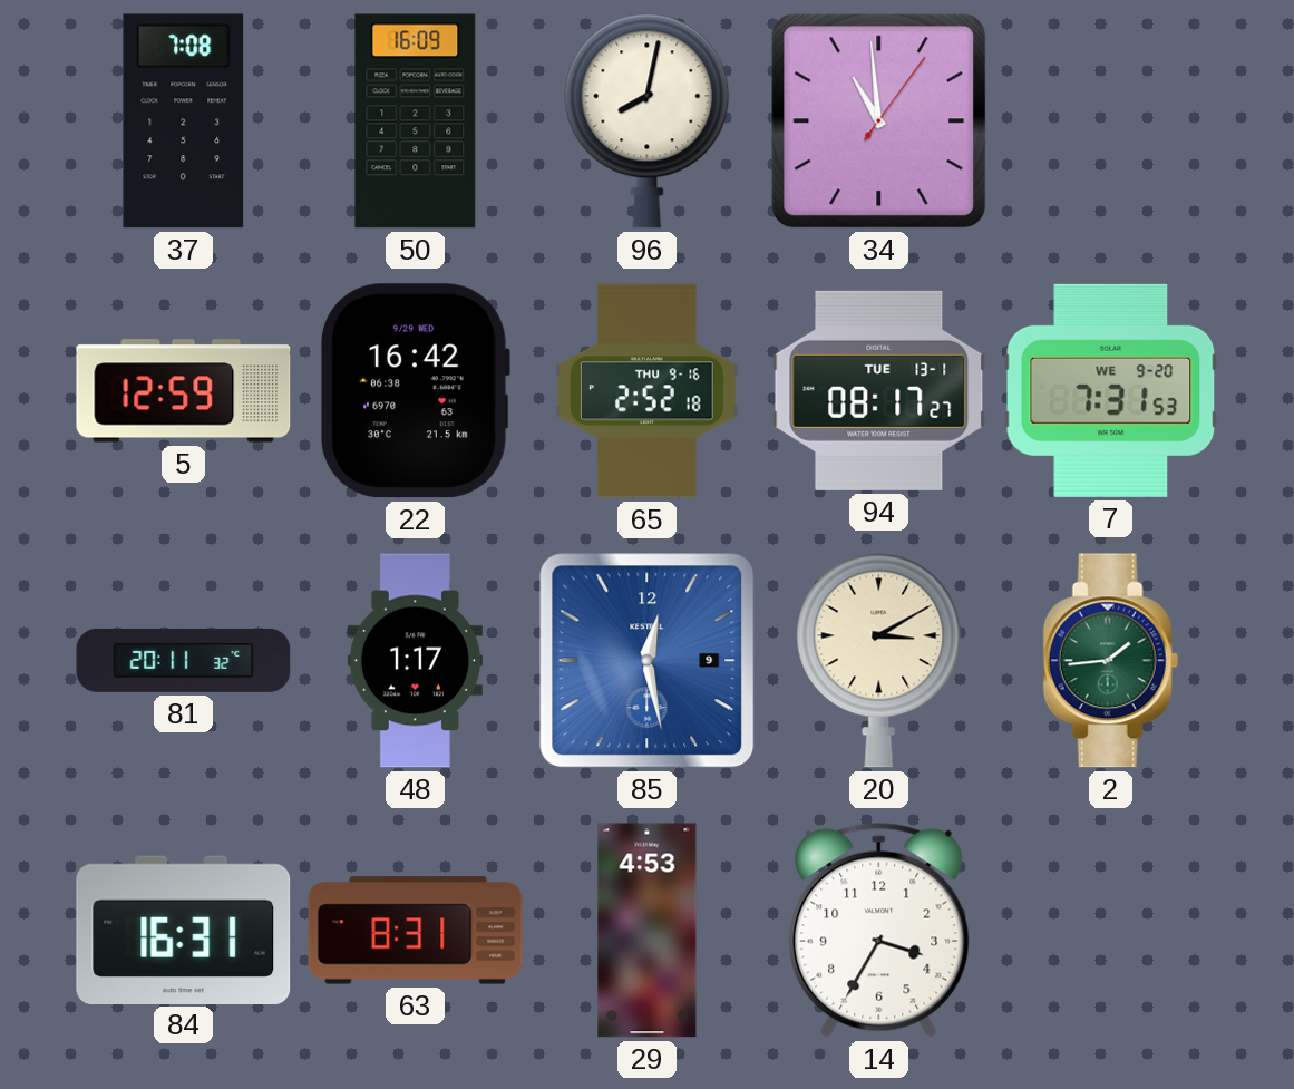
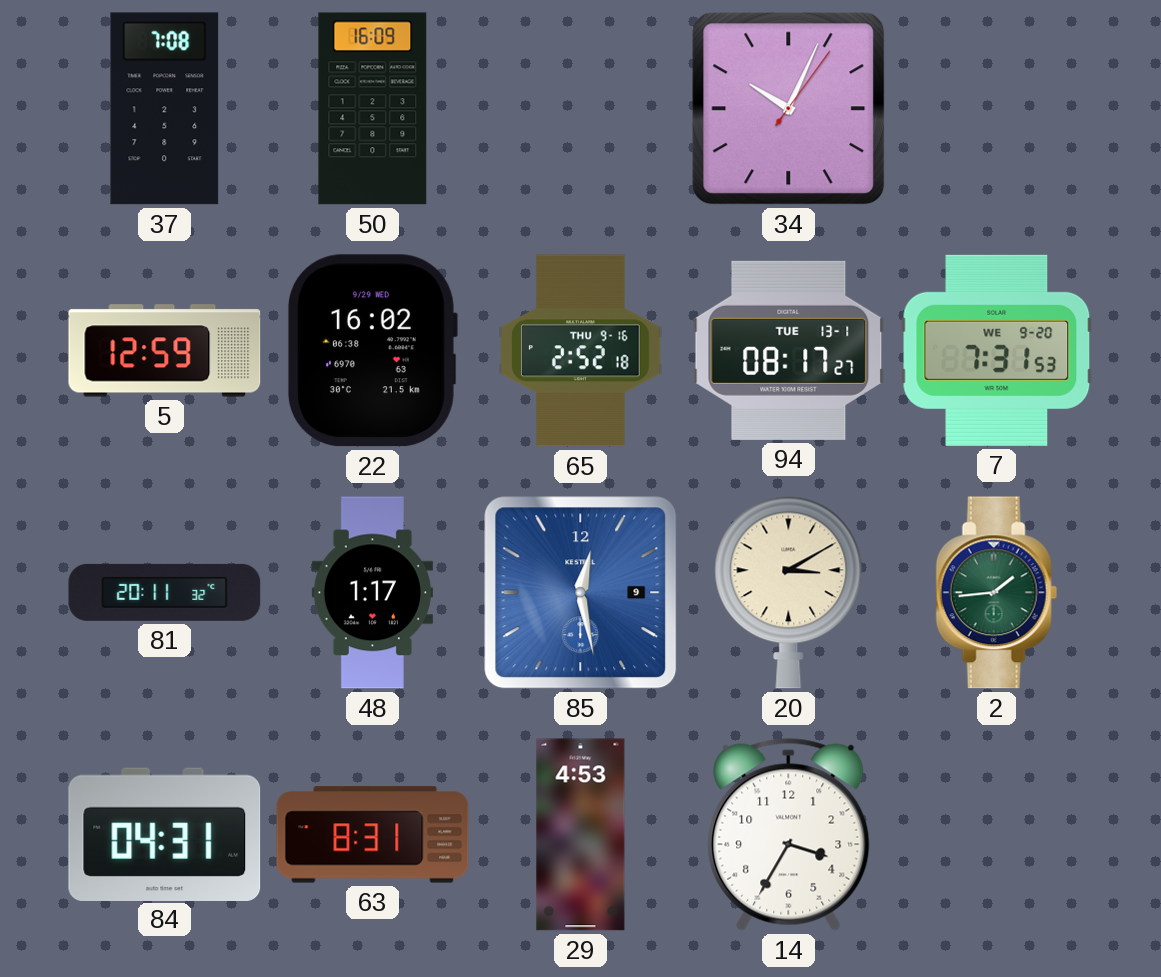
96: 8:02 -> none (648, 120)
34: 10:59 -> 10:04 (789, 109)
22: 16:42 -> 16:02 (372, 351)
84: 16:31 -> 04:31 (165, 834)
